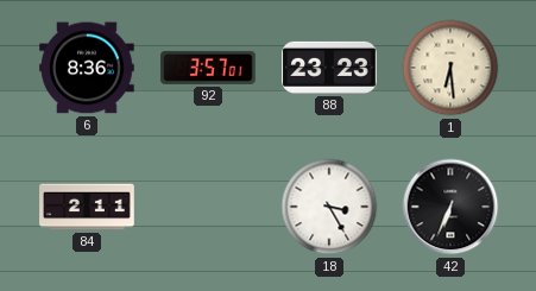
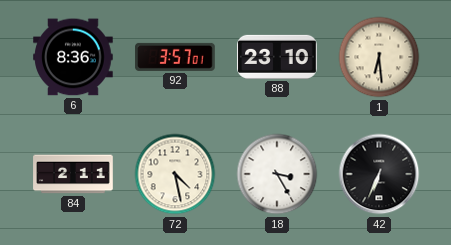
88: 23:23 -> 23:10 (277, 57)
72: none -> 4:28 (175, 174)
